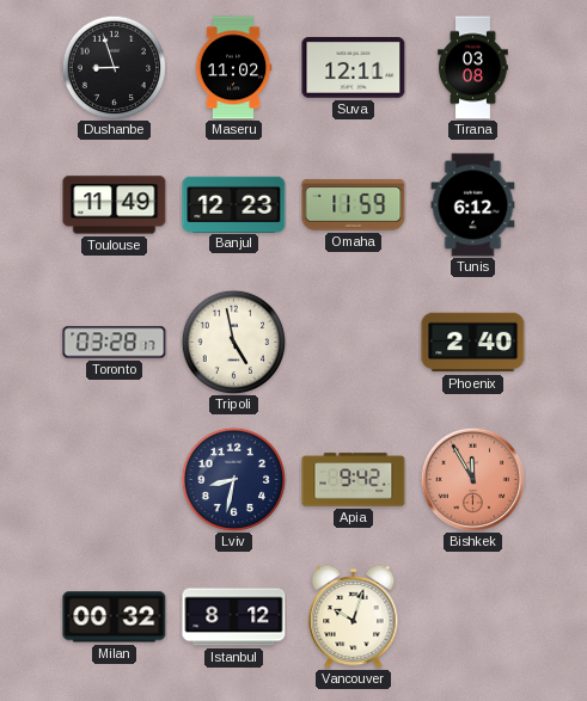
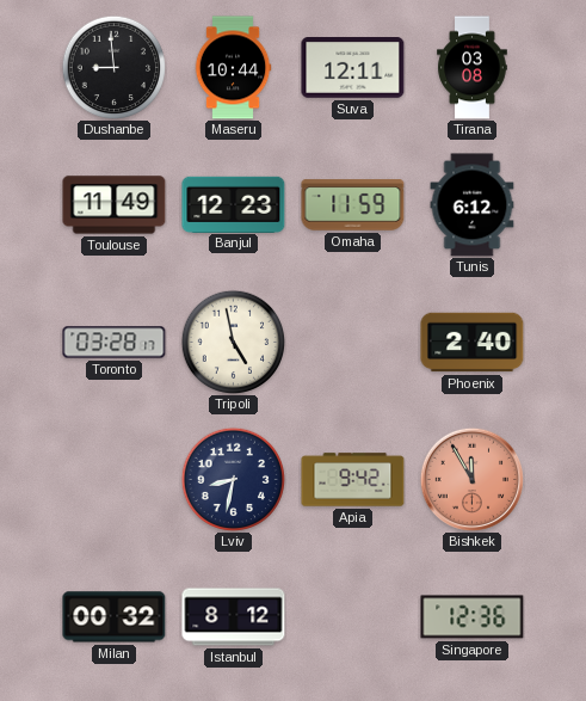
Dushanbe: 8:57 -> 8:59 (113, 67)
Maseru: 11:02 -> 10:44 (233, 68)
Vancouver: 10:03 -> none (354, 616)
Singapore: none -> 12:36 (473, 617)
